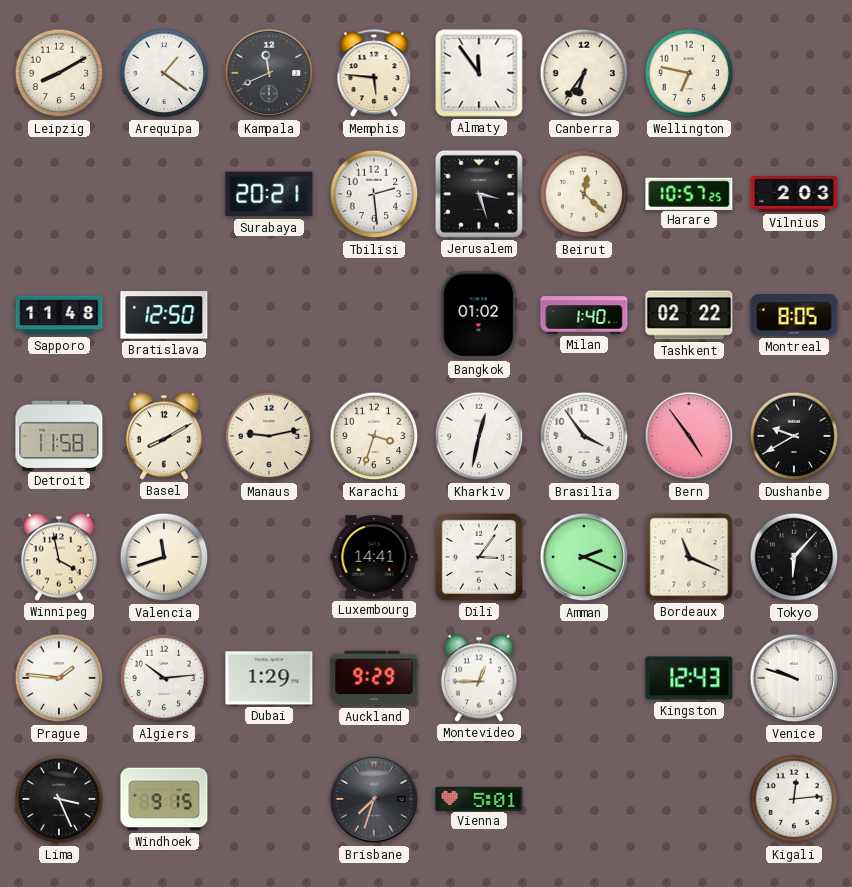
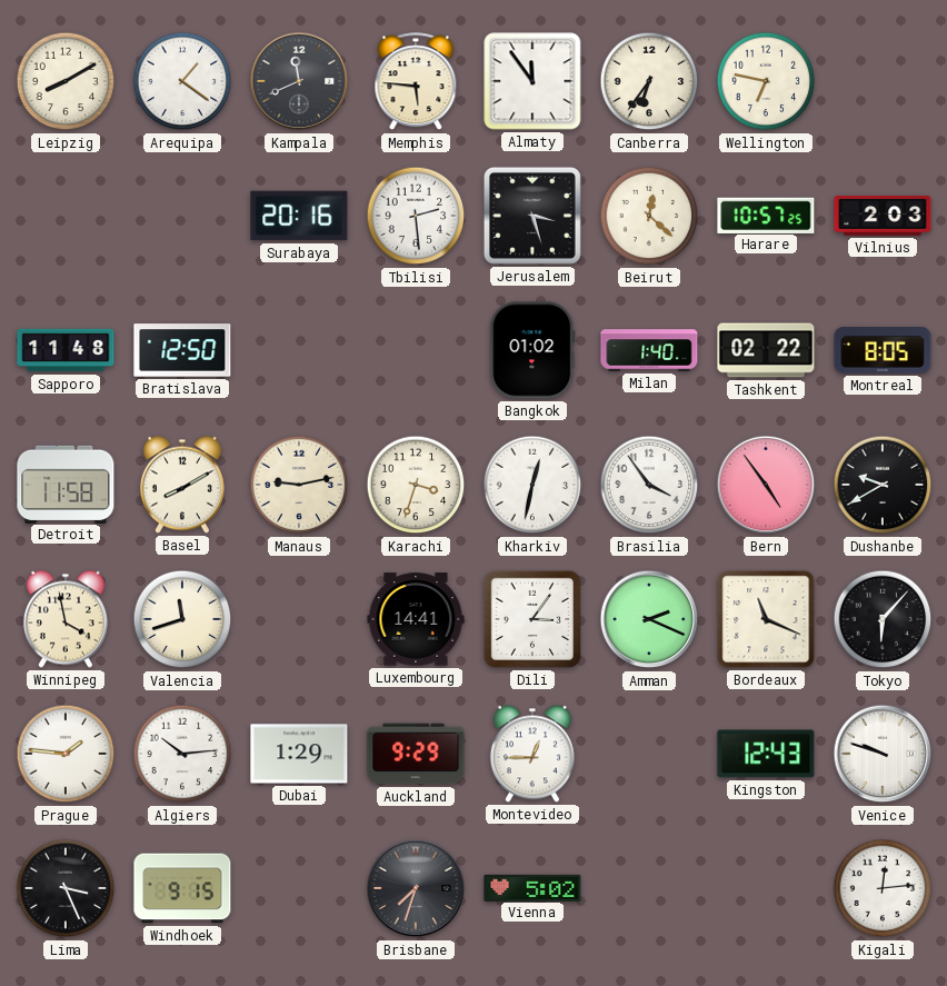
Surabaya: 20:21 -> 20:16 (299, 216)
Vienna: 5:01 -> 5:02 (532, 887)
